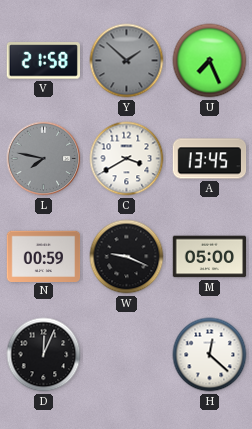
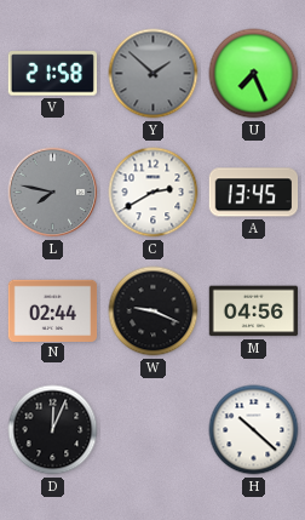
C: 3:40 -> 2:40 (154, 193)
N: 00:59 -> 02:44 (53, 310)
M: 05:00 -> 04:56 (254, 312)
H: 12:22 -> 10:22 (254, 430)
